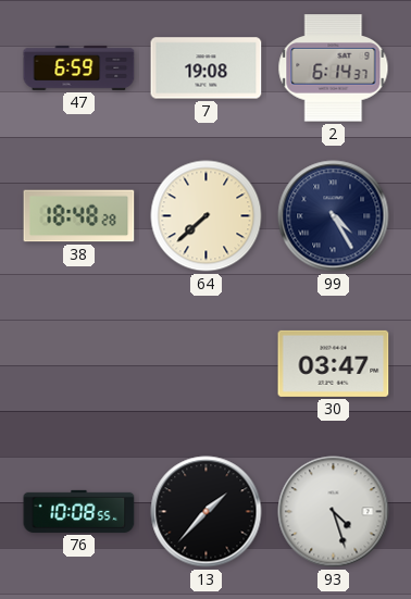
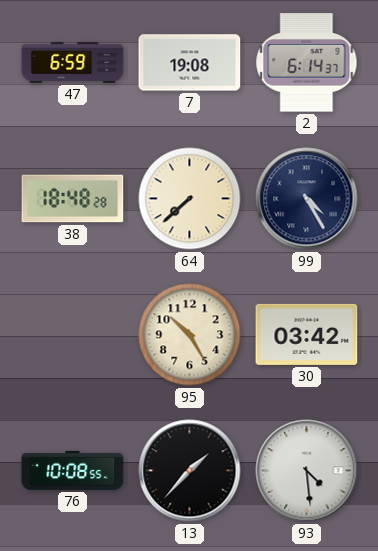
95: none -> 10:25 (190, 335)
30: 03:47 -> 03:42 (307, 334)
93: 4:27 -> 4:29 (307, 471)
